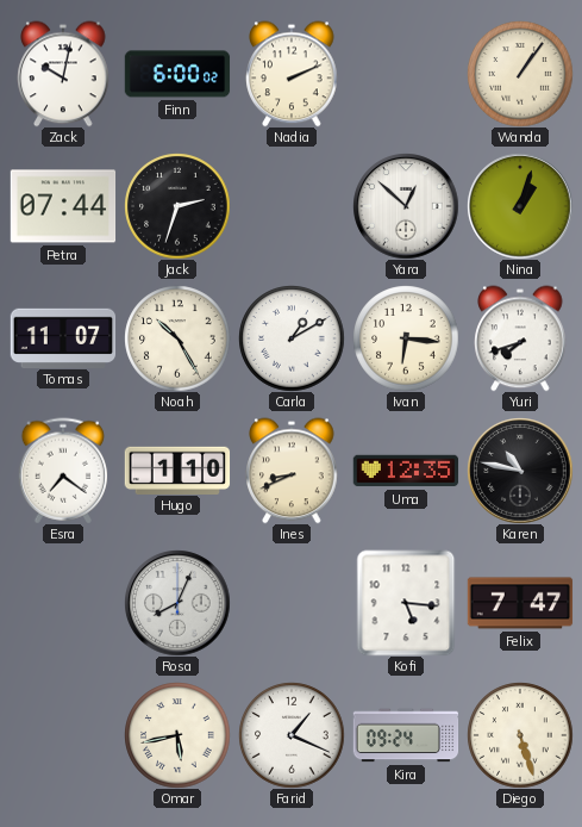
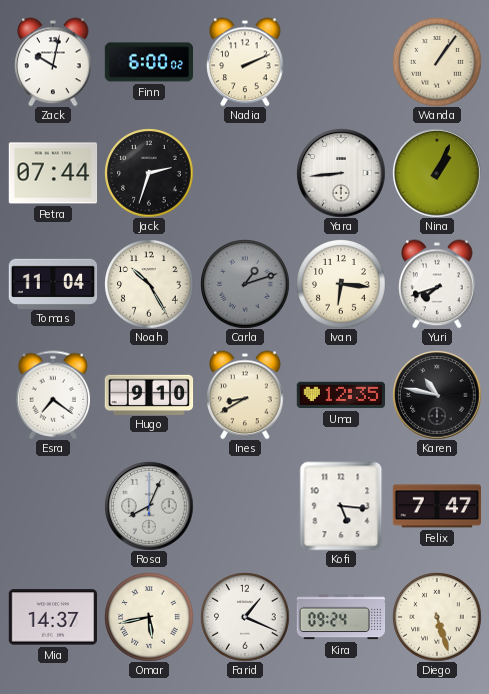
Yara: 12:52 -> 8:44 (341, 173)
Nina: 1:03 -> 1:04 (437, 173)
Tomas: 11:07 -> 11:04 (53, 283)
Carla: 1:10 -> 1:12 (245, 284)
Carla dial: white -> grey (245, 284)
Hugo: 1:10 -> 9:10 (149, 394)
Ines: 8:41 -> 8:40 (245, 395)
Mia: none -> 14:37 (52, 617)
